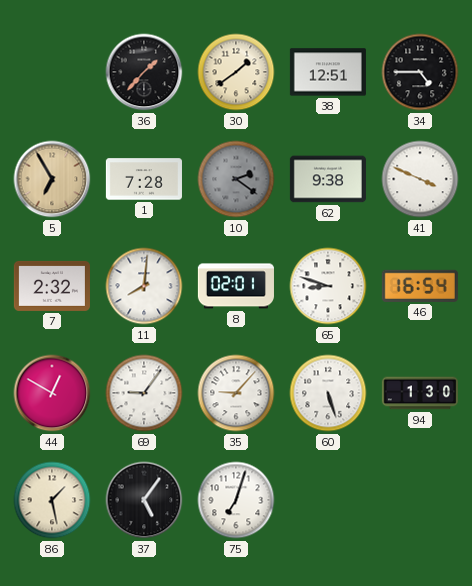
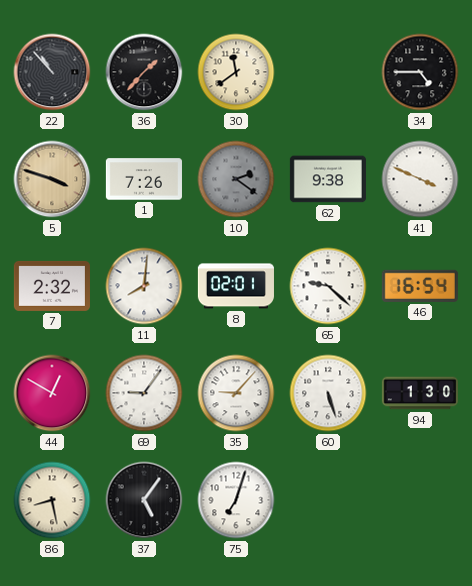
22: none -> 10:53 (52, 72)
30: 1:39 -> 11:39 (236, 72)
38: 12:51 -> none (328, 72)
5: 6:55 -> 3:48 (52, 179)
1: 7:28 -> 7:26 (144, 179)
65: 8:48 -> 9:22 (328, 286)
86: 1:28 -> 8:28 (52, 500)
